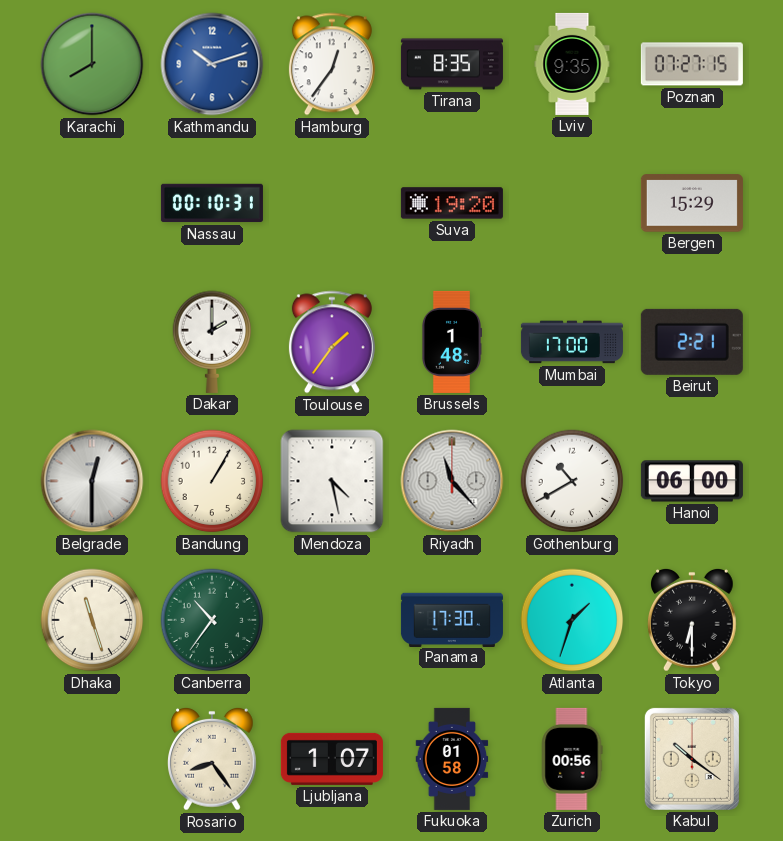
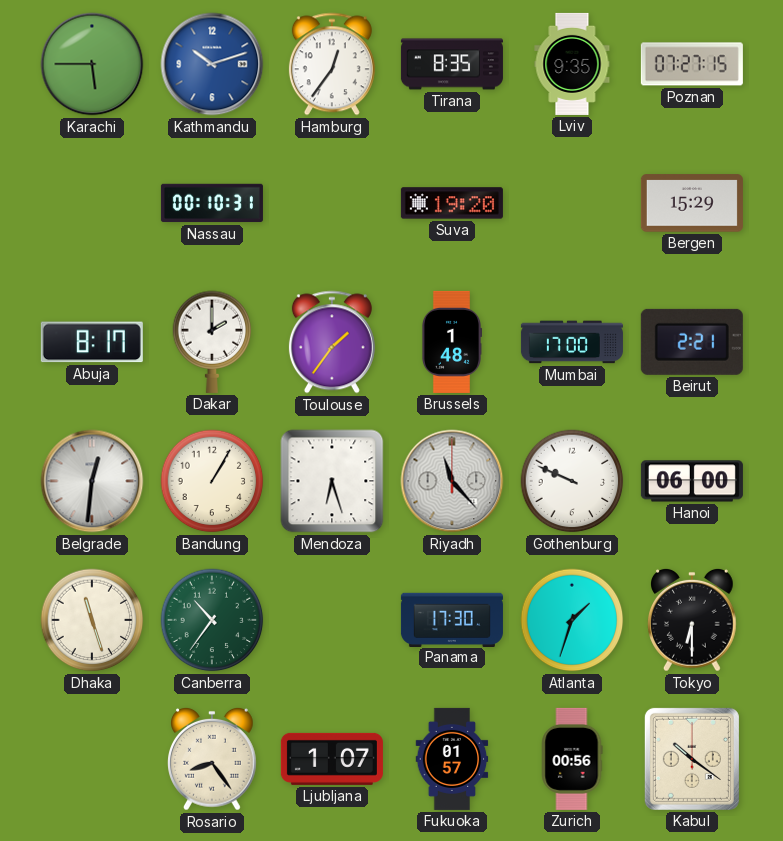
Karachi: 8:00 -> 5:45 (92, 64)
Abuja: none -> 8:17 (92, 342)
Belgrade: 12:30 -> 12:31 (92, 481)
Mendoza: 4:28 -> 6:27 (332, 481)
Gothenburg: 10:40 -> 9:49 (572, 481)
Fukuoka: 01:58 -> 01:57 (452, 759)
